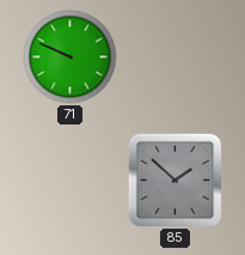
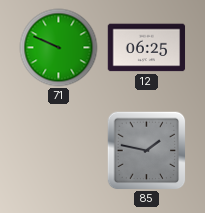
12: none -> 06:25 (147, 48)
85: 1:52 -> 1:47 (147, 151)
